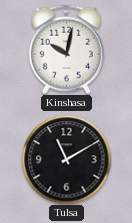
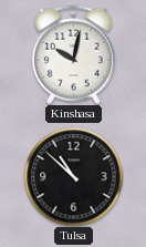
Tulsa: 11:10 -> 10:52 (73, 176)
